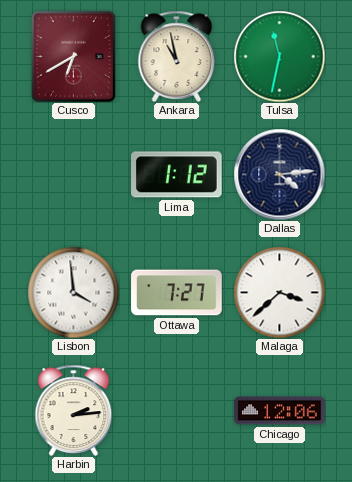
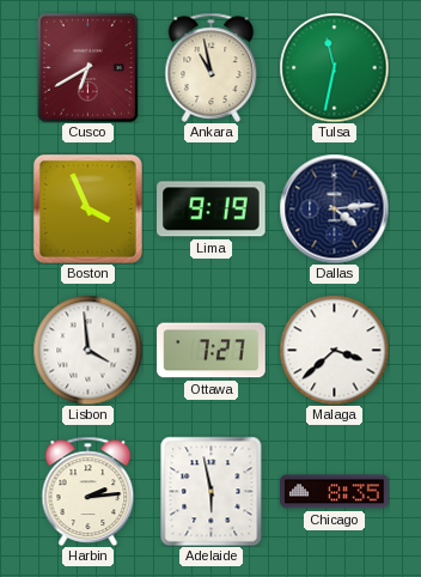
Boston: none -> 3:56 (87, 208)
Lima: 1:12 -> 9:19 (212, 209)
Adelaide: none -> 5:58 (212, 491)
Chicago: 12:06 -> 8:35 (335, 492)
